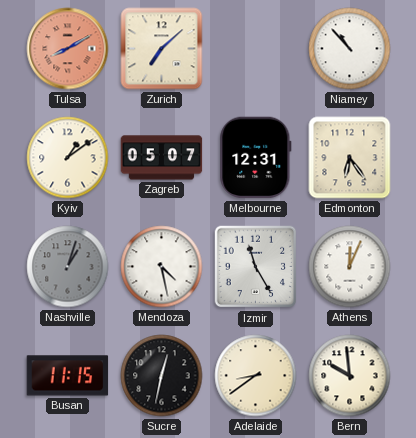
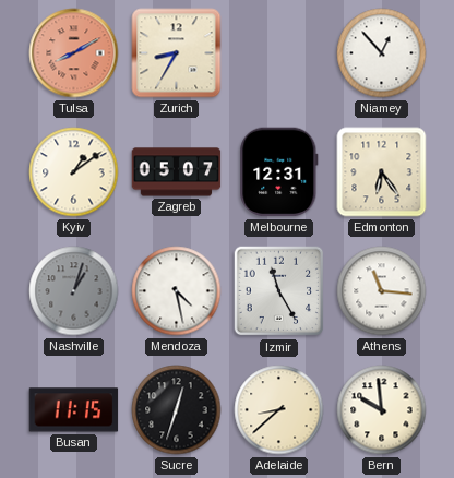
Zurich: 7:08 -> 8:35 (177, 53)
Niamey: 10:53 -> 12:53 (382, 53)
Athens: 12:04 -> 11:16 (382, 291)
Sucre: 12:32 -> 12:33 (177, 410)
Adelaide: 8:39 -> 8:38 (279, 410)
